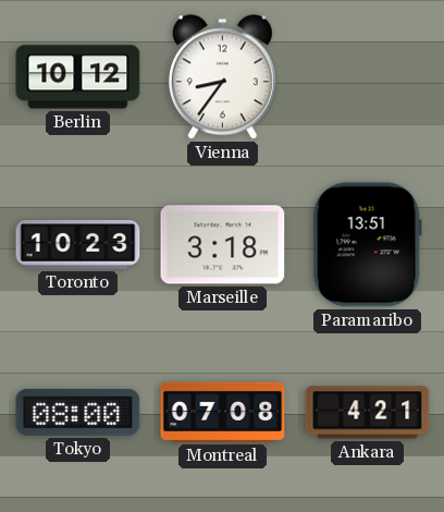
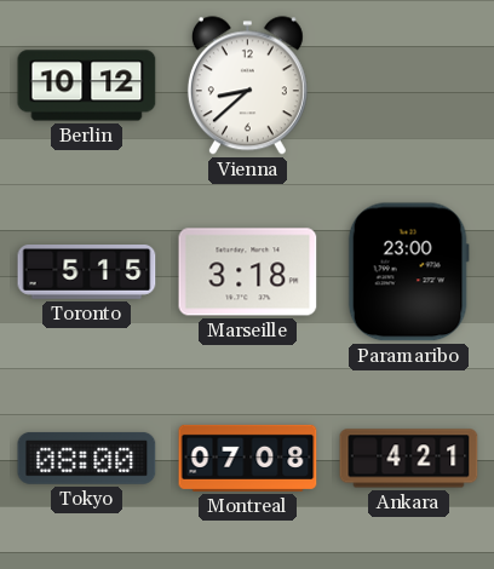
Vienna: 8:36 -> 8:38 (247, 86)
Toronto: 10:23 -> 5:15 (87, 272)
Paramaribo: 13:51 -> 23:00 (408, 272)
